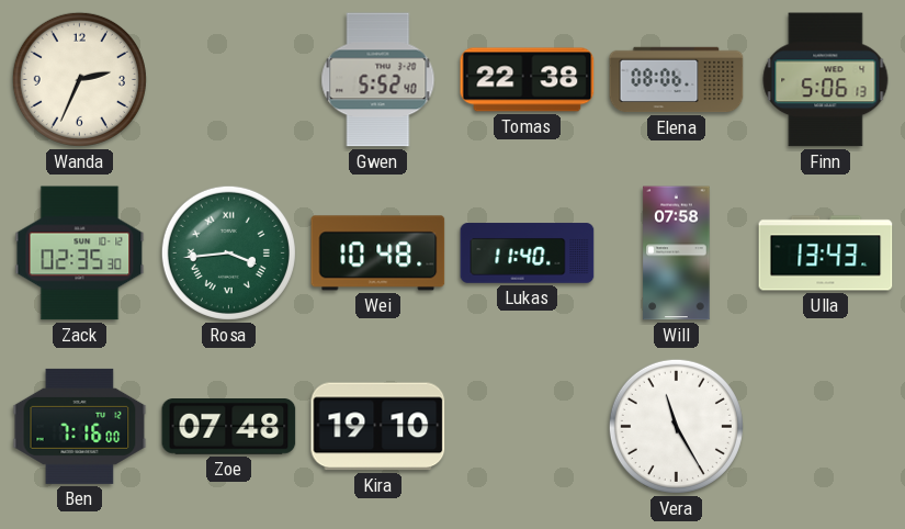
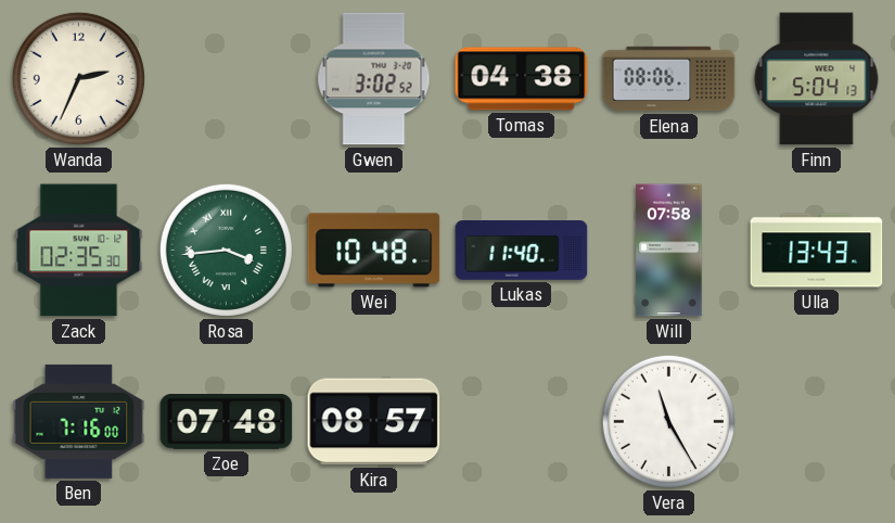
Gwen: 5:52 -> 3:02 (374, 79)
Tomas: 22:38 -> 04:38 (522, 79)
Finn: 5:06 -> 5:04 (817, 79)
Kira: 19:10 -> 08:57 (374, 422)
